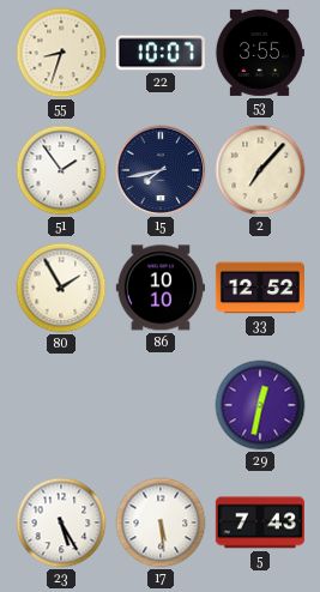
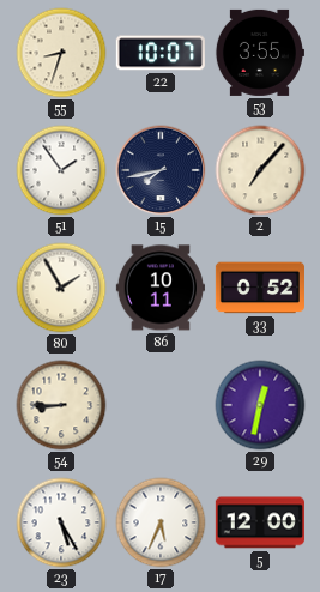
86: 10:10 -> 10:11 (161, 288)
33: 12:52 -> 0:52 (259, 288)
54: none -> 8:45 (61, 405)
17: 5:29 -> 5:34 (161, 522)
5: 7:43 -> 12:00 (260, 522)
